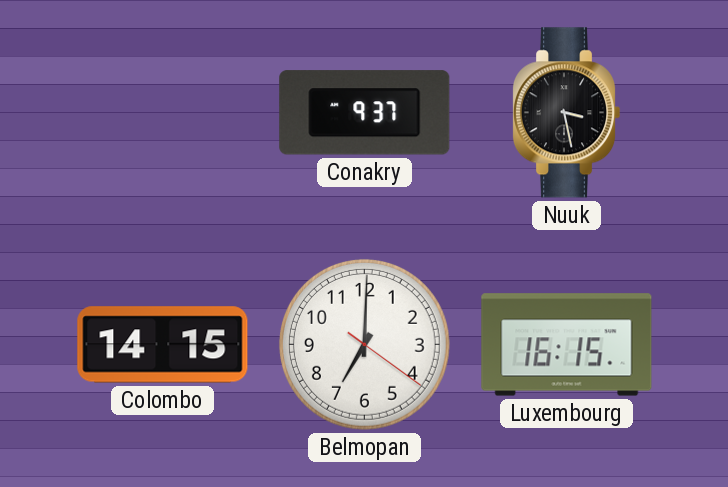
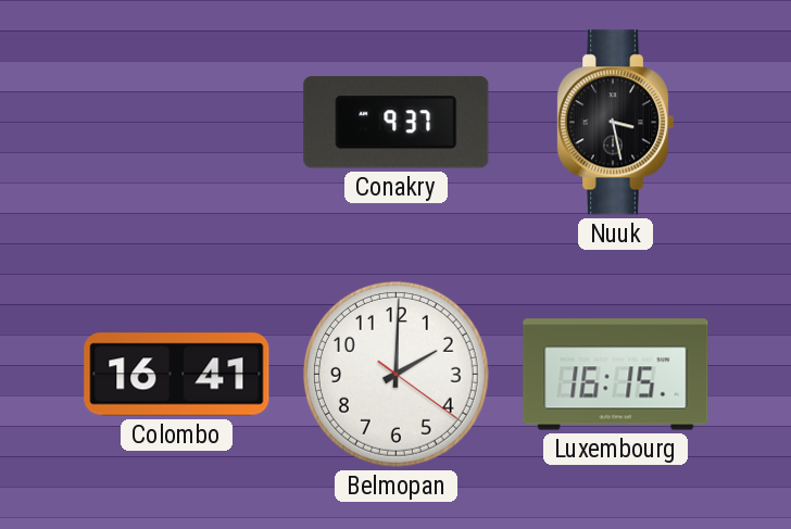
Colombo: 14:15 -> 16:41 (177, 375)
Belmopan: 7:00 -> 2:00 (395, 374)
